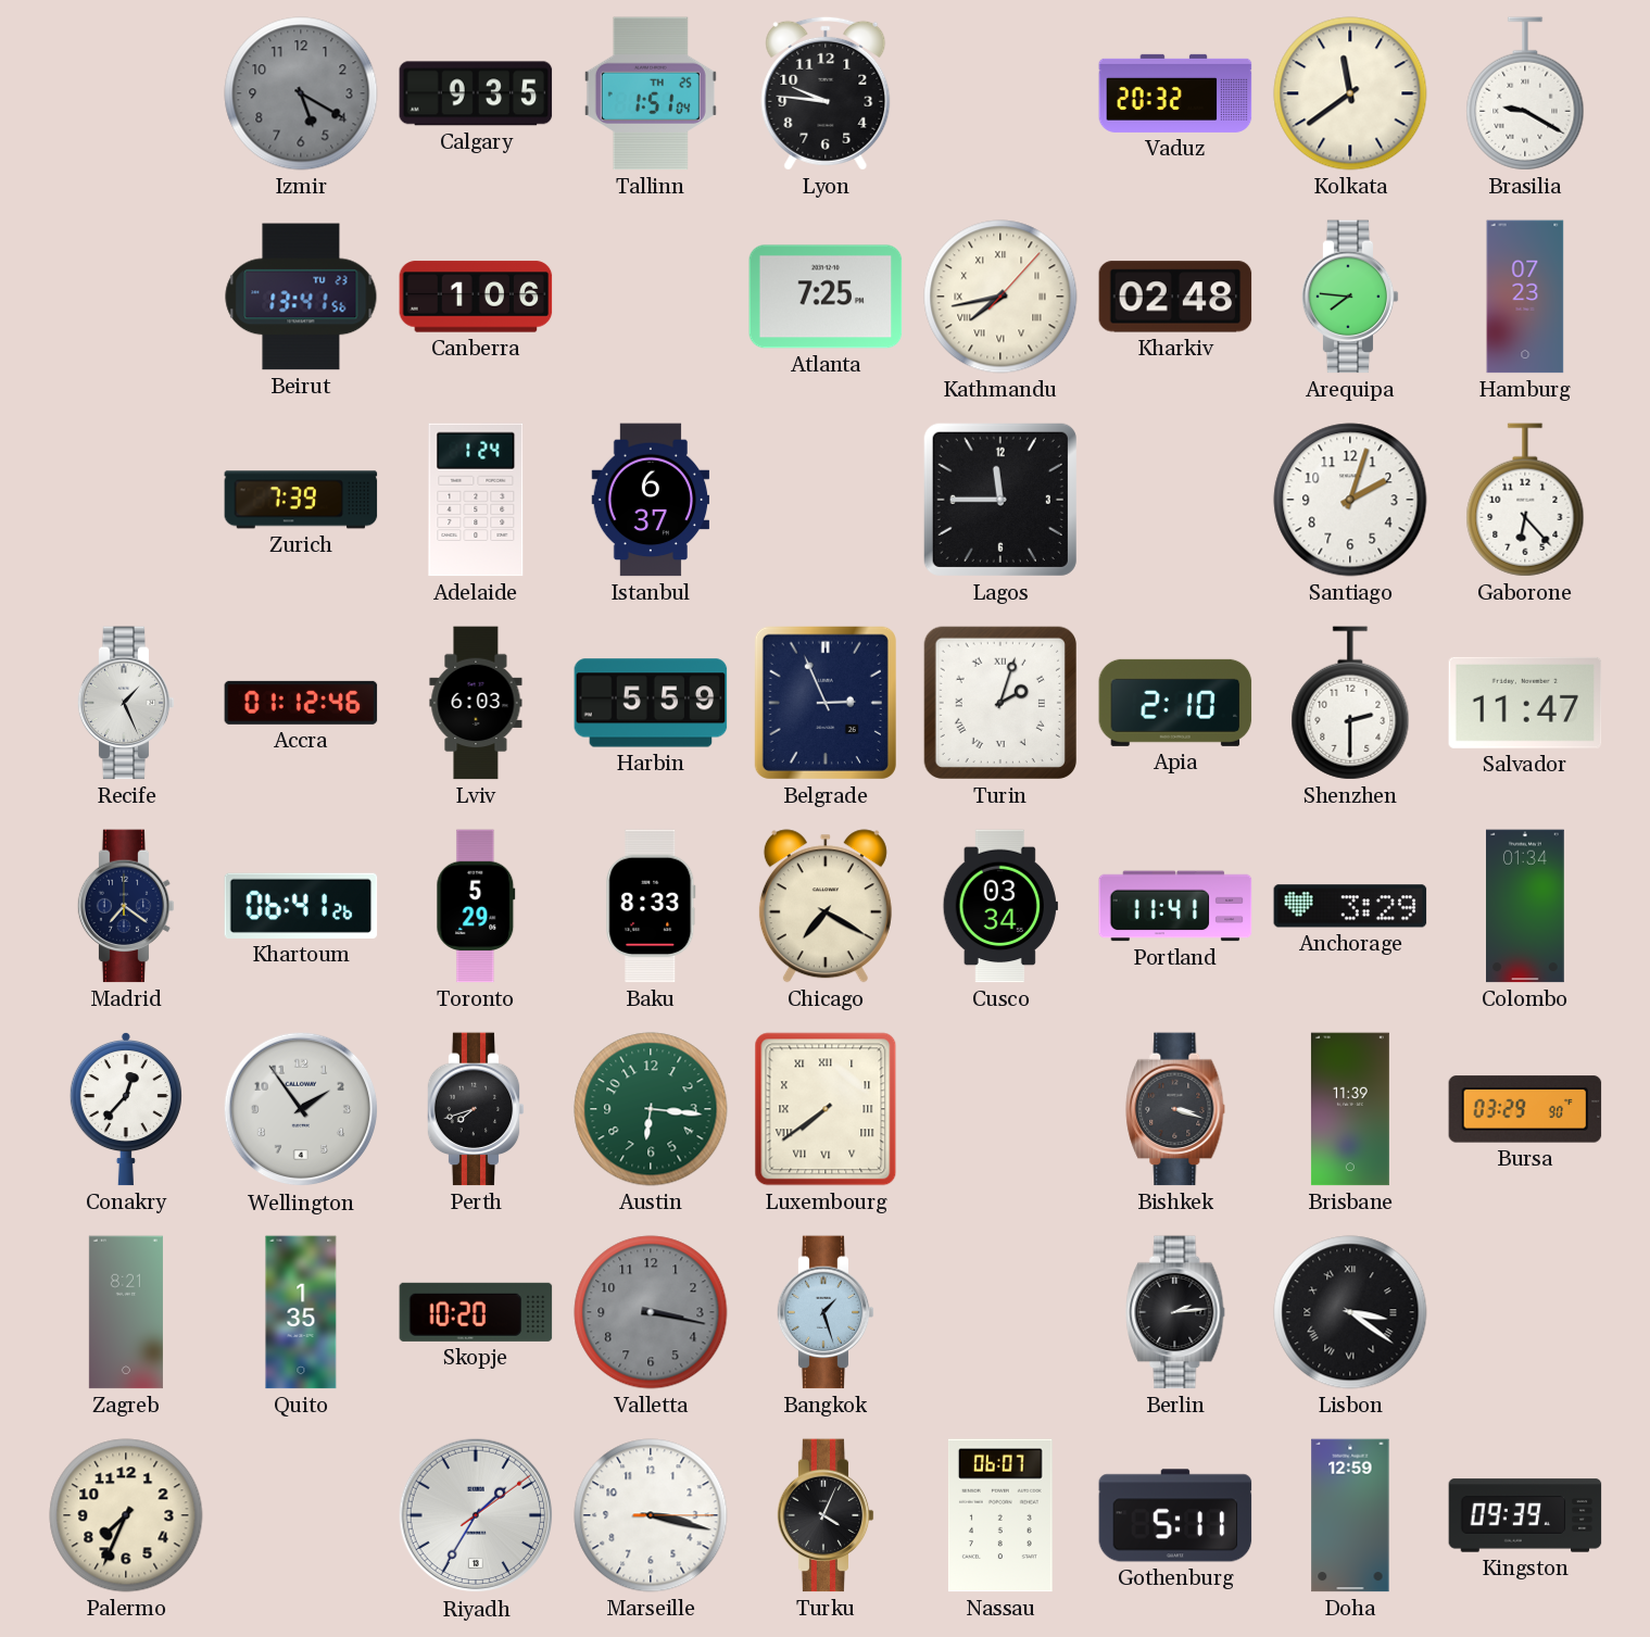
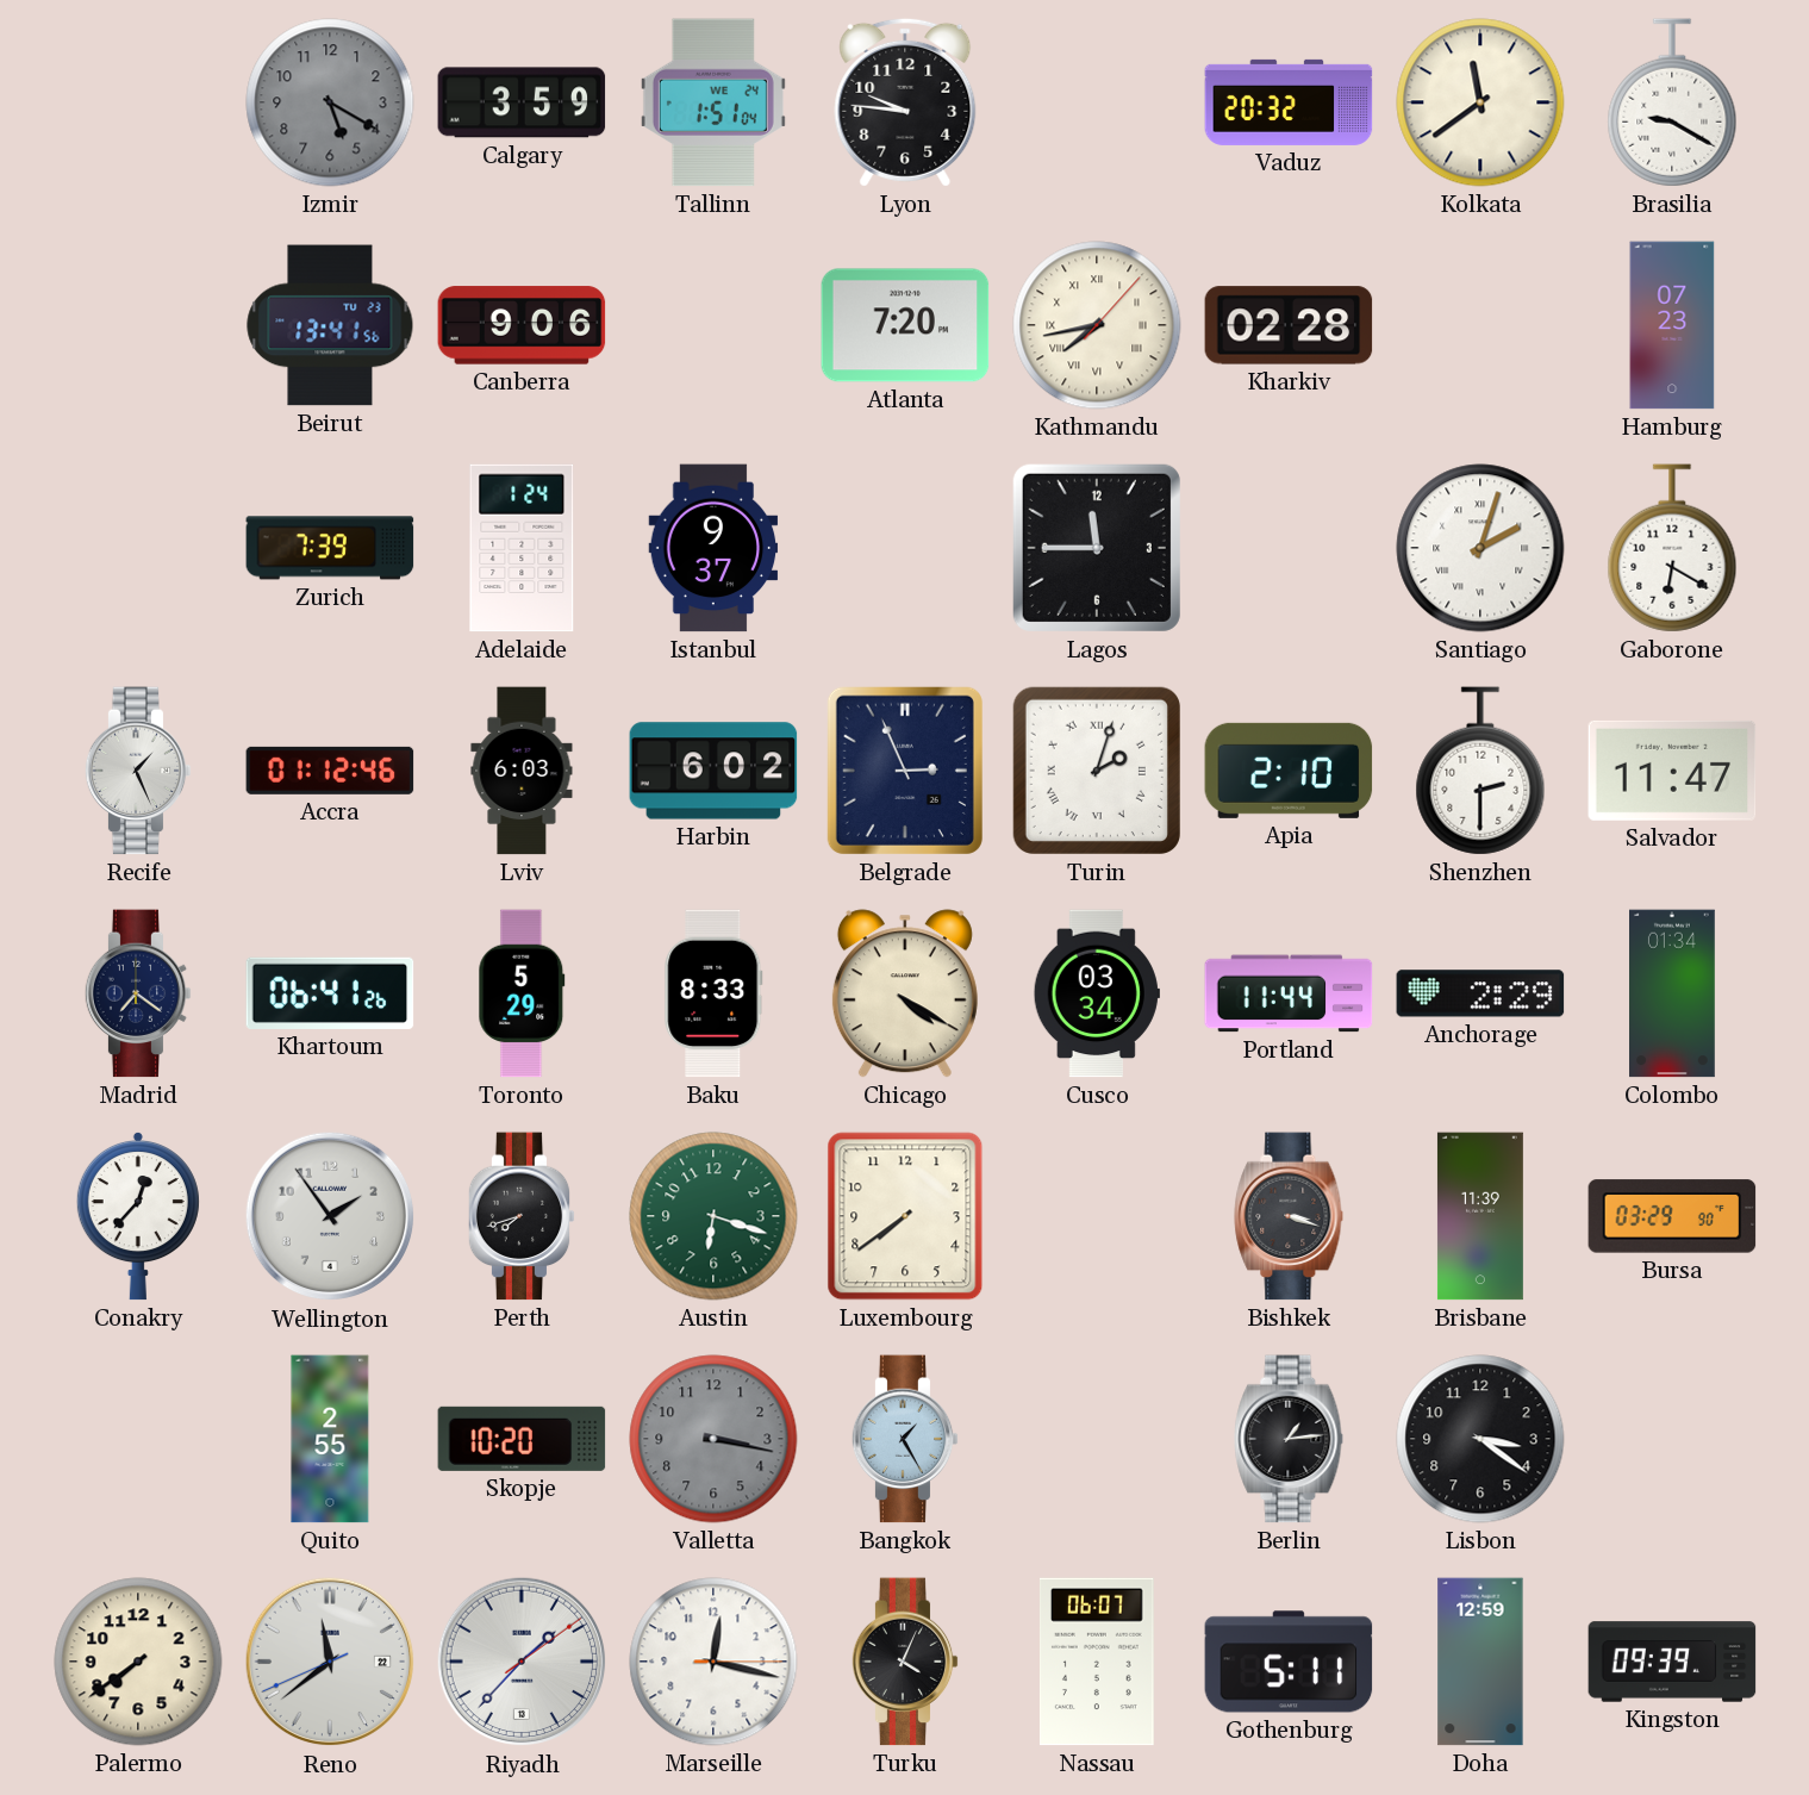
Calgary: 9:35 -> 3:59 (522, 102)
Tallinn date: TH 25 -> WE 24 (713, 102)
Canberra: 1:06 -> 9:06 (522, 325)
Atlanta: 7:25 -> 7:20 (905, 325)
Kharkiv: 02:48 -> 02:28 (1289, 325)
Arequipa: 7:46 -> none (1350, 297)
Istanbul: 6:37 -> 9:37 (713, 548)
Santiago numerals: Arabic -> Roman (1480, 548)
Gaborone: 6:23 -> 6:20 (1672, 548)
Harbin: 5:59 -> 6:02 (713, 771)
Chicago: 7:20 -> 4:20 (905, 993)
Portland: 11:41 -> 11:44 (1289, 993)
Anchorage: 3:29 -> 2:29 (1480, 993)
Austin: 6:16 -> 6:18 (713, 1216)
Luxembourg numerals: Roman -> Arabic (905, 1216)
Zagreb: 8:21 -> none (126, 1312)
Quito: 1:35 -> 2:55 (330, 1439)
Bangkok: 1:27 -> 1:25 (905, 1439)
Berlin: 2:14 -> 1:14 (1289, 1439)
Lisbon numerals: Roman -> Arabic (1480, 1439)
Palermo: 7:34 -> 7:39 (138, 1662)
Reno: none -> 11:38 (330, 1662)
Riyadh: 1:35 -> 1:37 (522, 1662)
Marseille: 3:17 -> 12:17 (713, 1662)
